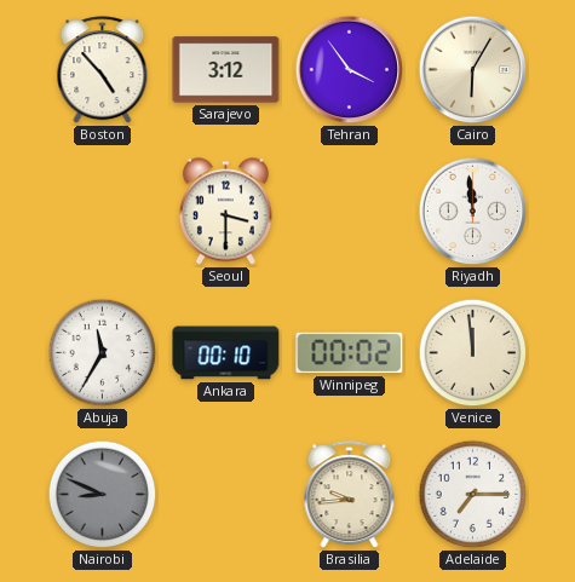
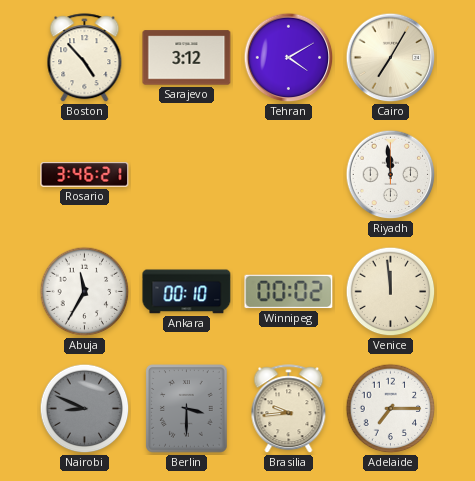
Tehran: 3:54 -> 4:10 (289, 58)
Cairo: 6:05 -> 7:05 (391, 58)
Rosario: none -> 3:46 (85, 175)
Seoul: 3:30 -> none (225, 212)
Berlin: none -> 3:30 (187, 409)
